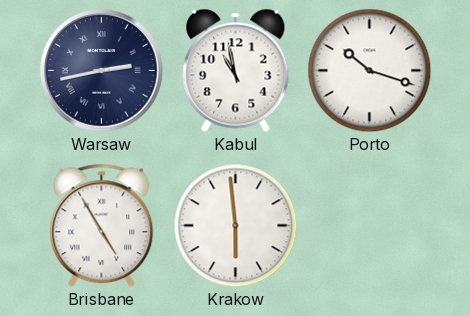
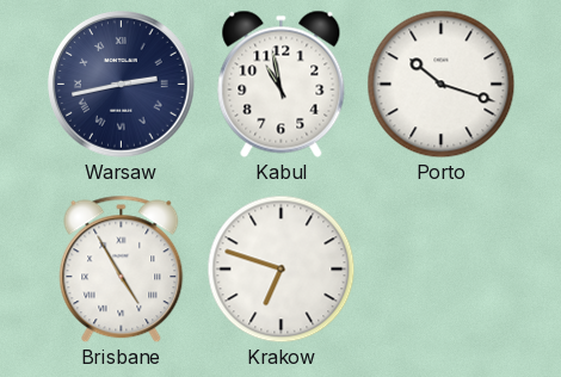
Krakow: 5:59 -> 6:48 (282, 270)
